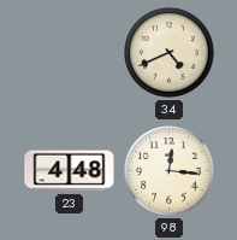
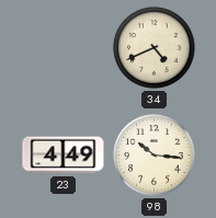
23: 4:48 -> 4:49 (64, 156)
98: 12:16 -> 10:16 (155, 156)
